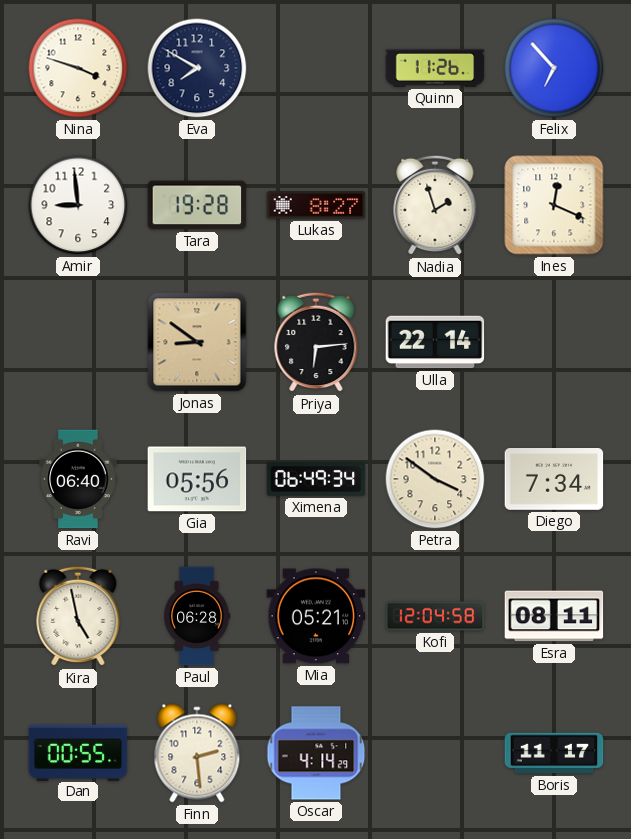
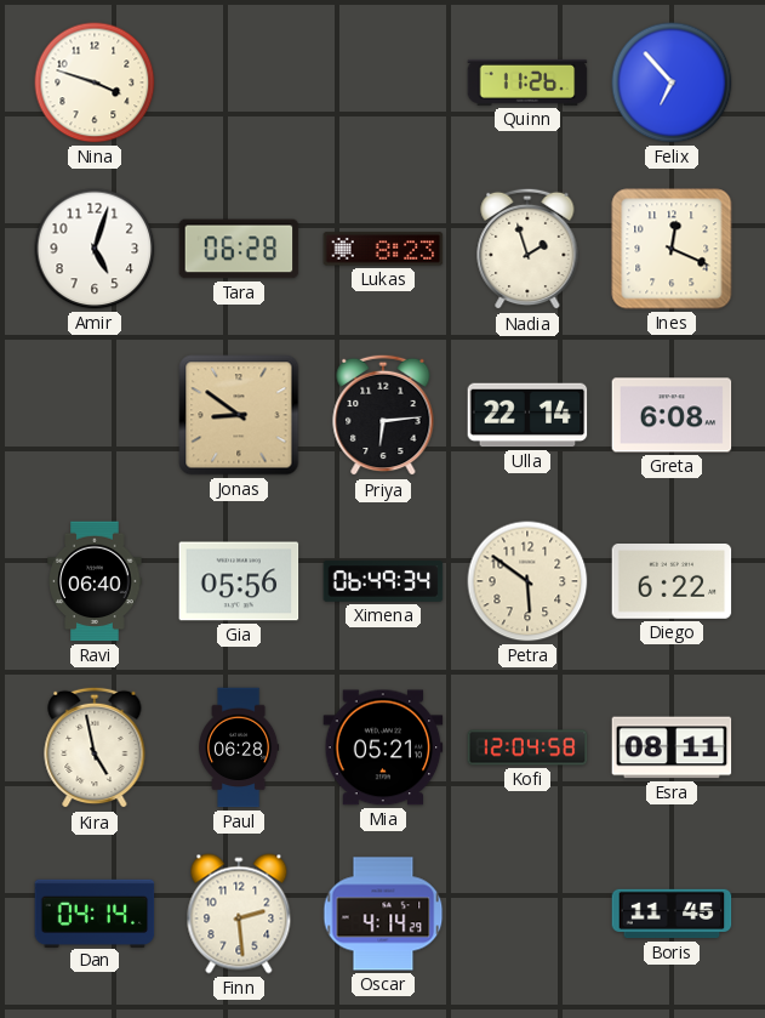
Eva: 7:50 -> none (197, 68)
Amir: 8:59 -> 5:03 (95, 249)
Tara: 19:28 -> 06:28 (239, 249)
Lukas: 8:27 -> 8:23 (383, 249)
Greta: none -> 6:08 (672, 415)
Petra: 3:51 -> 5:51 (527, 581)
Diego: 7:34 -> 6:22 (672, 582)
Dan: 00:55 -> 04:14 (95, 912)
Boris: 11:17 -> 11:45 (672, 914)
